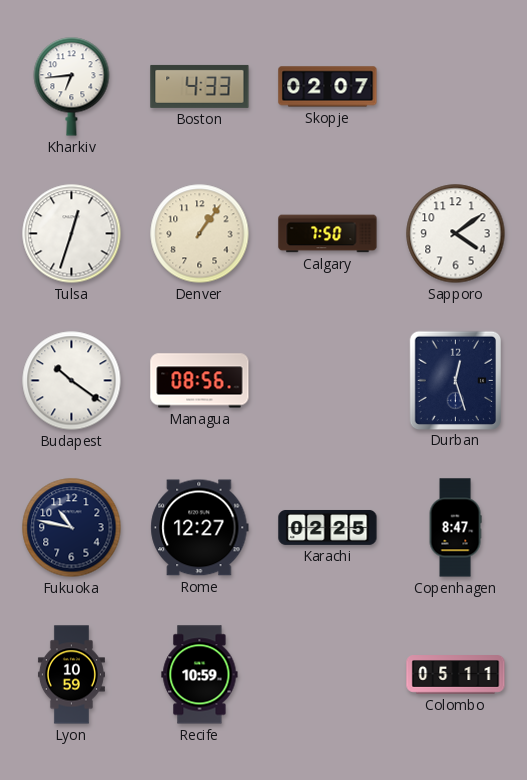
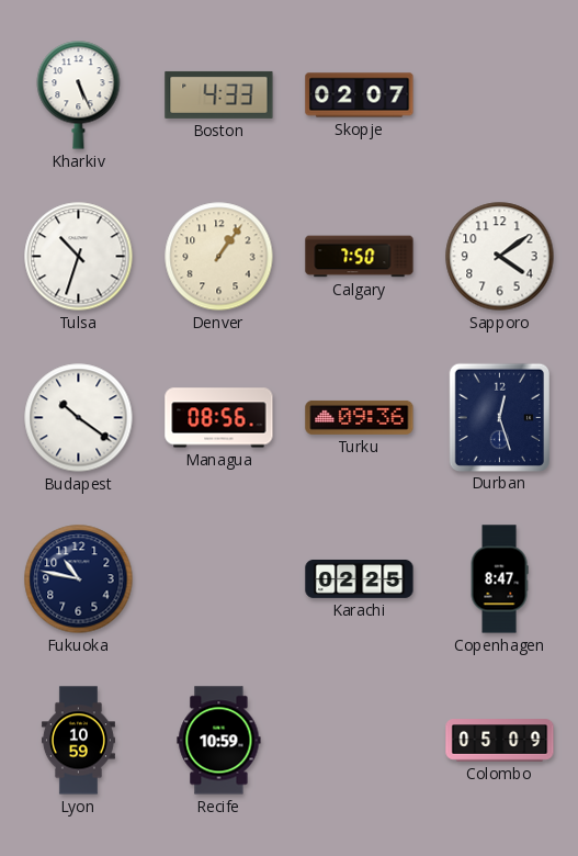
Kharkiv: 6:44 -> 5:26 (79, 95)
Tulsa: 12:33 -> 10:33 (79, 257)
Turku: none -> 09:36 (360, 417)
Rome: 12:27 -> none (200, 528)
Colombo: 05:11 -> 05:09 (500, 741)
